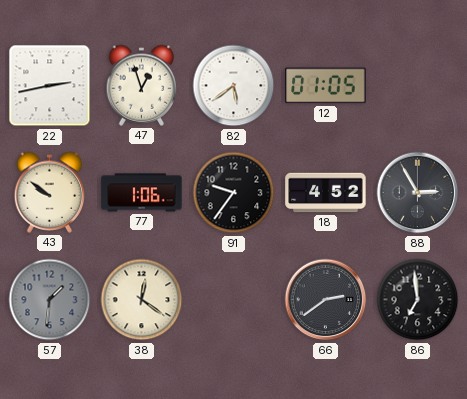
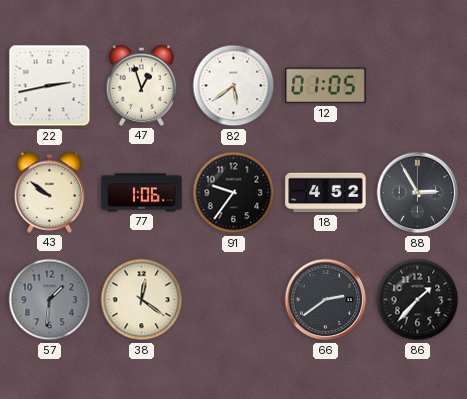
86: 6:59 -> 1:37 (418, 300)
